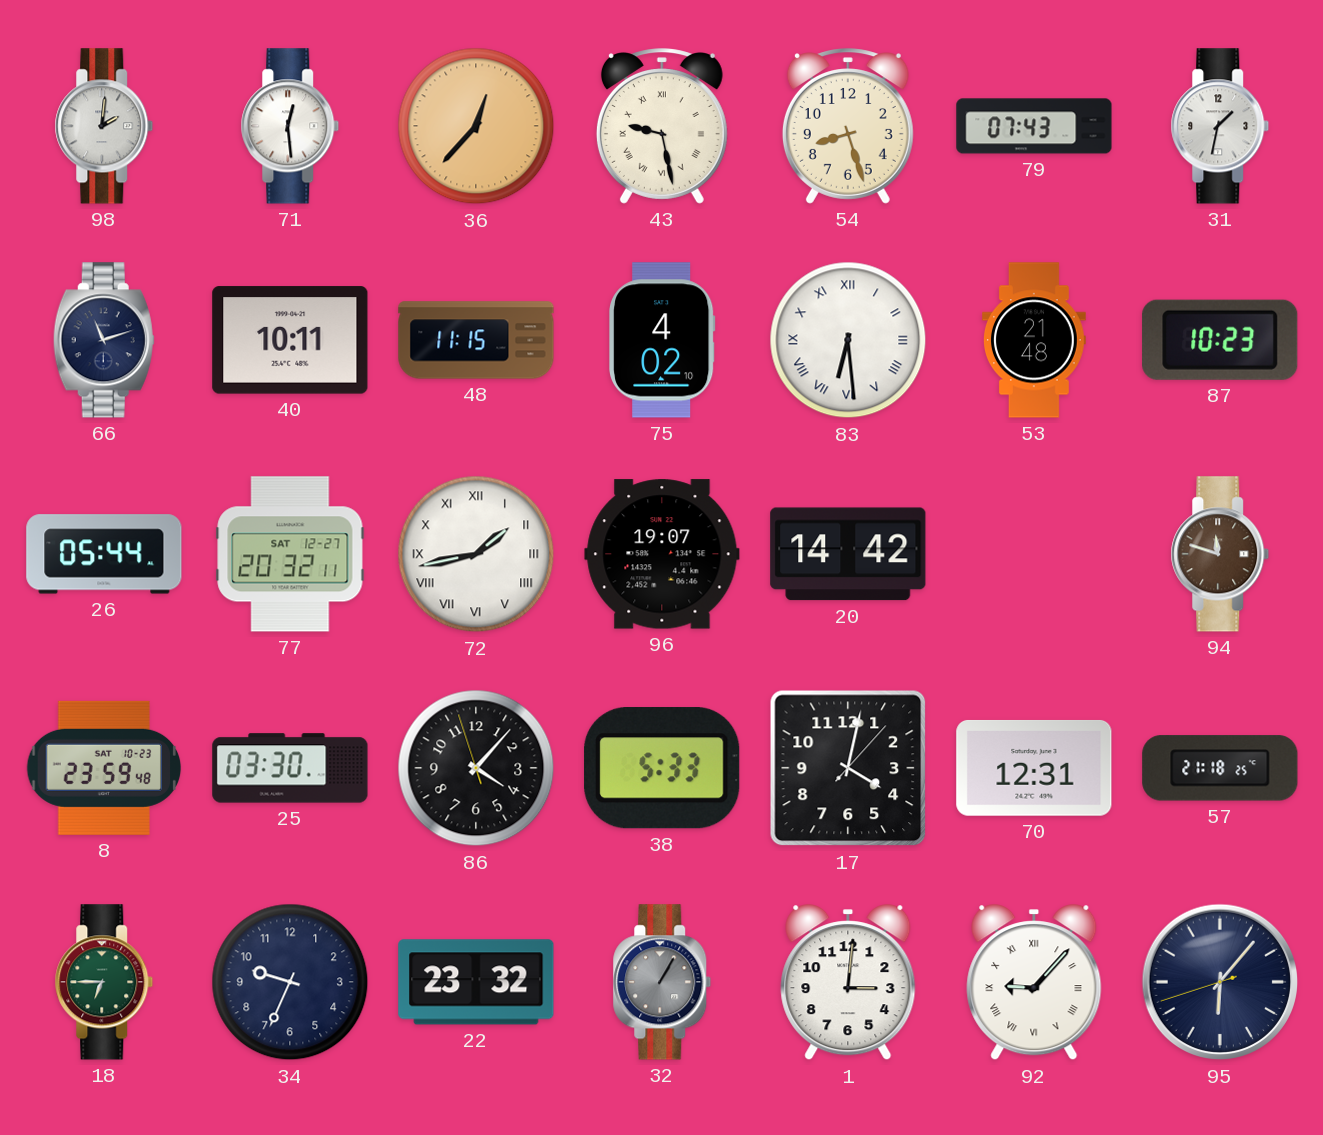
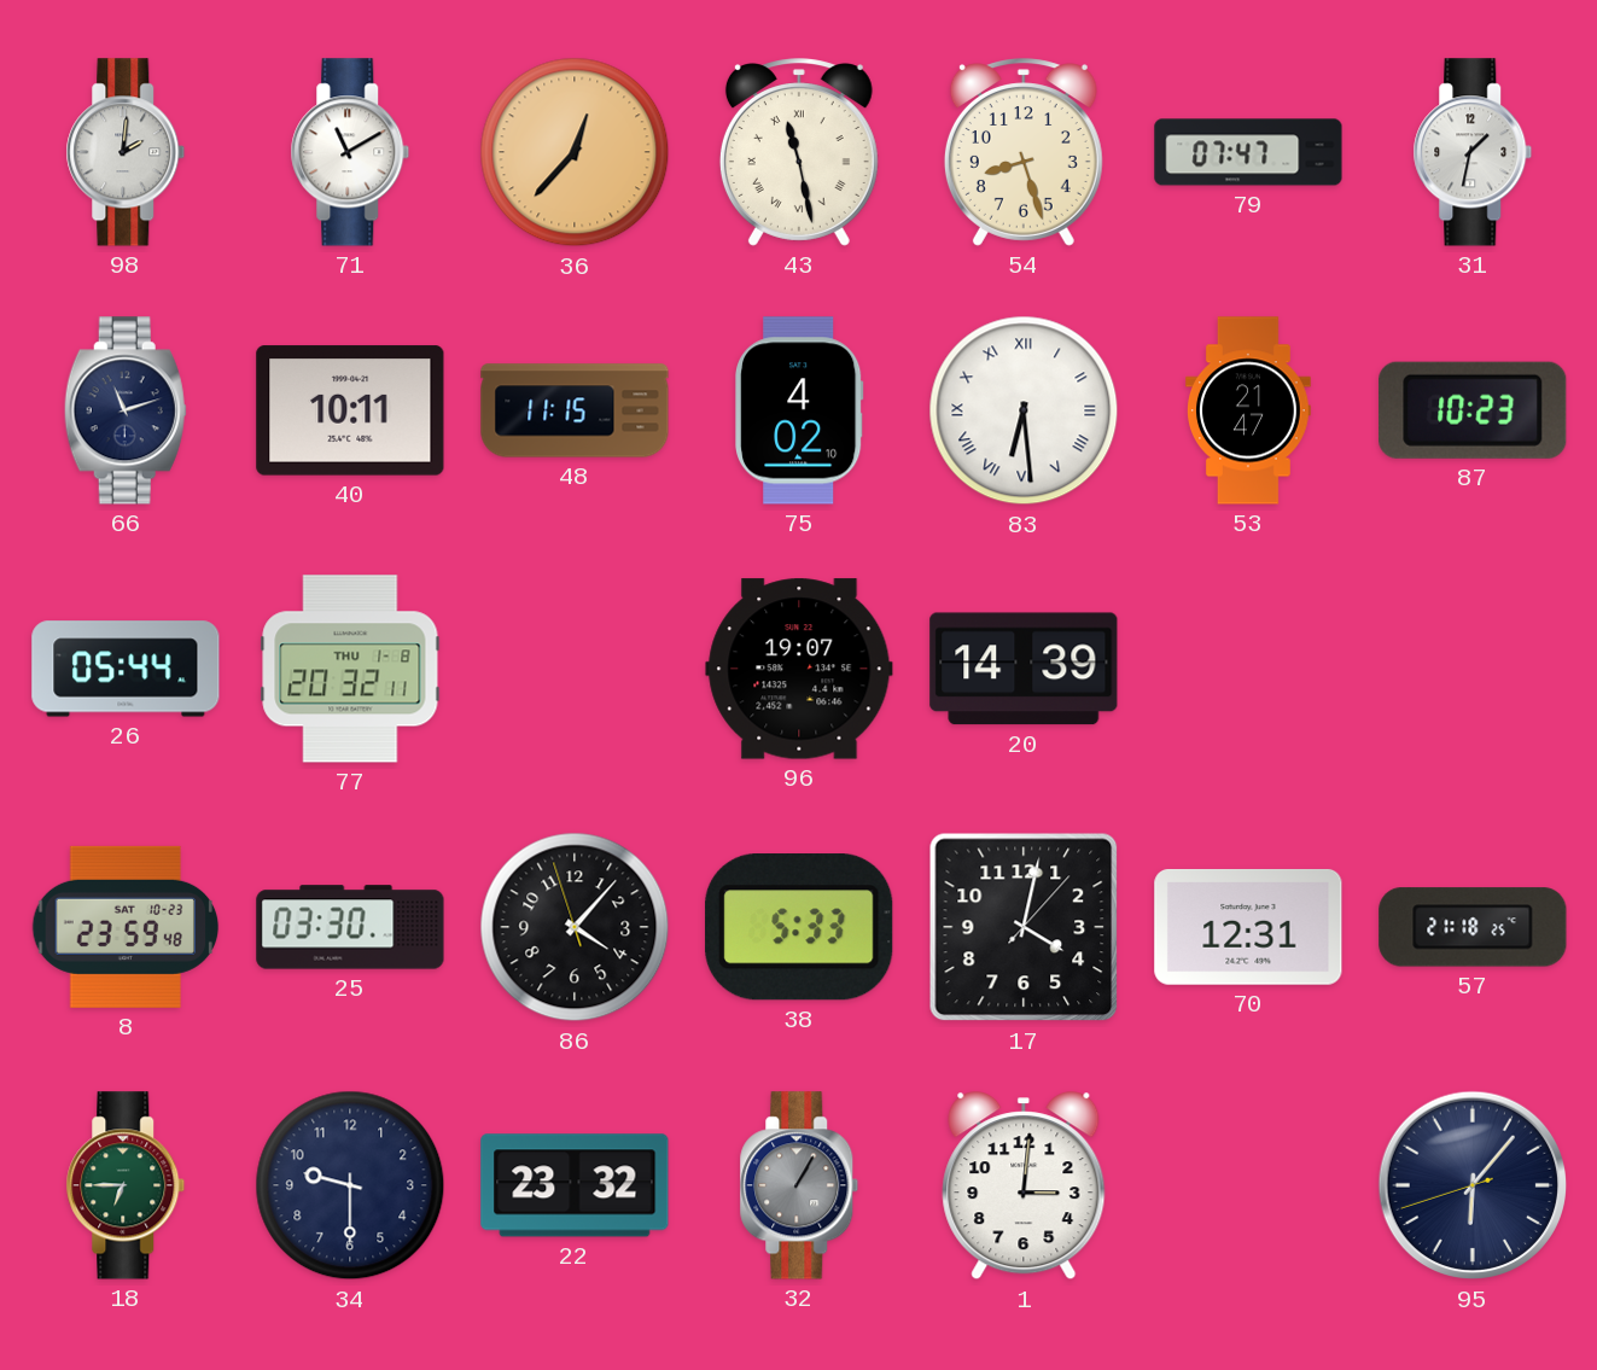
71: 12:29 -> 11:10 (350, 152)
43: 9:28 -> 11:28 (799, 152)
79: 07:43 -> 07:47 (1248, 152)
53: 21:48 -> 21:47 (1249, 410)
77 date: SAT 12-27 -> THU 1-8 (350, 669)
72: 1:43 -> none (476, 554)
20: 14:42 -> 14:39 (1024, 669)
94: 11:48 -> none (1220, 554)
34: 9:34 -> 9:30 (350, 1185)
92: 9:07 -> none (1034, 983)
